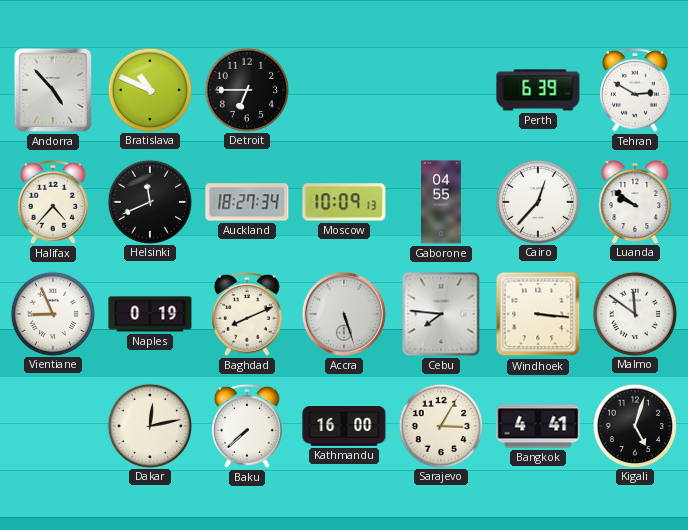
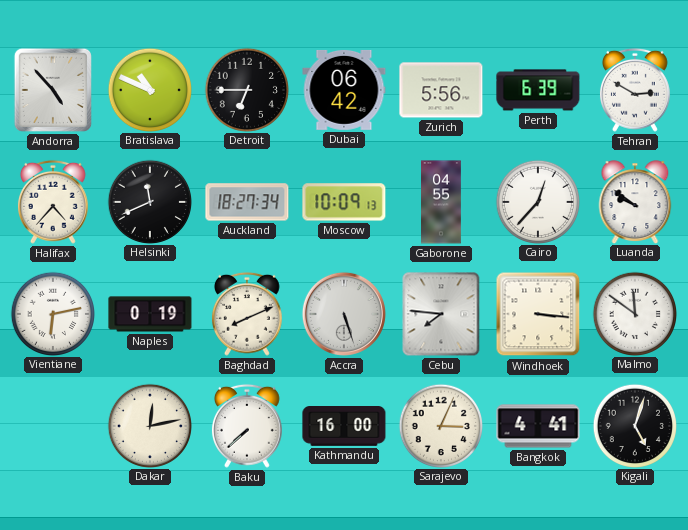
Dubai: none -> 06:42 (344, 90)
Zurich: none -> 5:56 (441, 90)
Vientiane: 8:56 -> 6:13 (52, 313)
Sarajevo: 3:05 -> 3:04 (440, 425)
